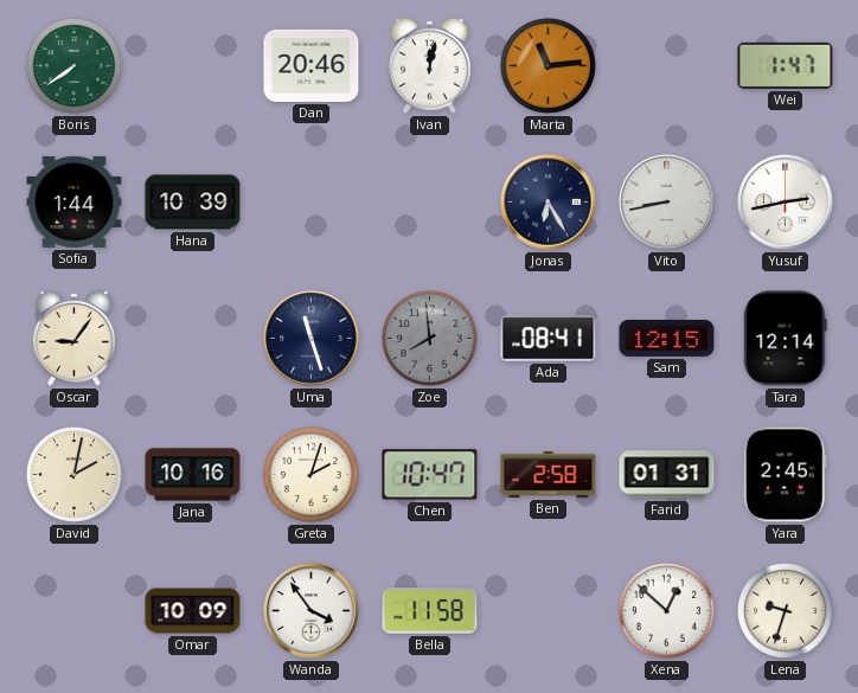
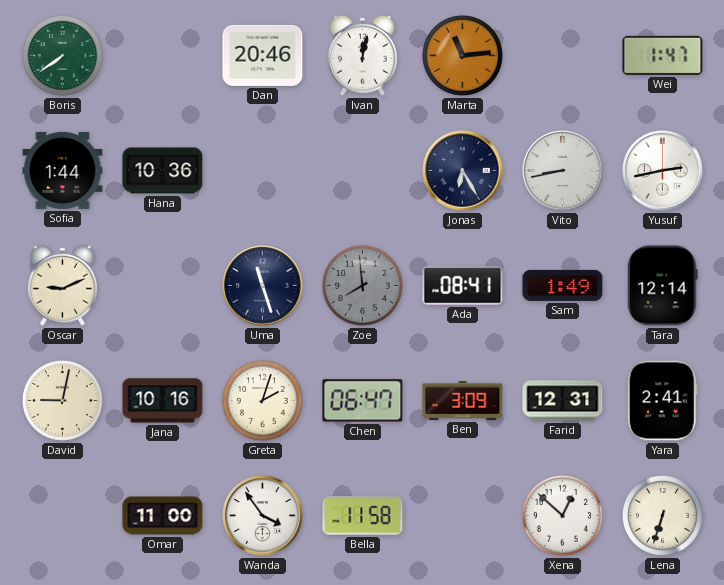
Hana: 10:39 -> 10:36 (163, 171)
Oscar: 9:06 -> 9:11 (63, 285)
Sam: 12:15 -> 1:49 (563, 285)
David: 2:02 -> 9:02 (62, 400)
Chen: 10:47 -> 06:47 (363, 401)
Ben: 2:58 -> 3:09 (463, 401)
Farid: 01:31 -> 12:31 (563, 401)
Yara: 2:45 -> 2:41 (662, 401)
Omar: 10:09 -> 11:00 (163, 516)
Lena: 9:33 -> 6:33 (662, 515)
